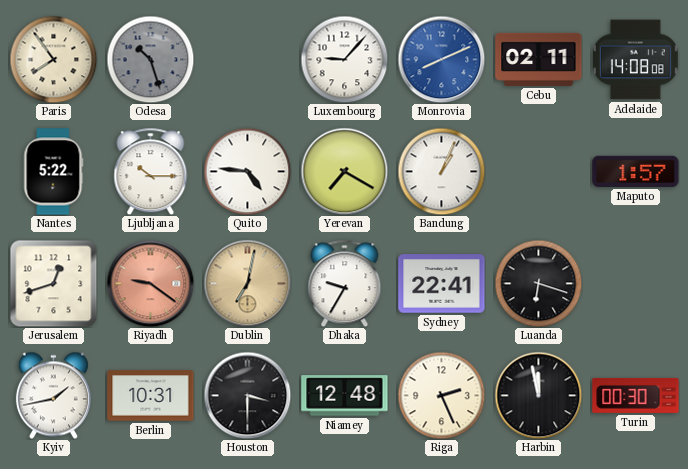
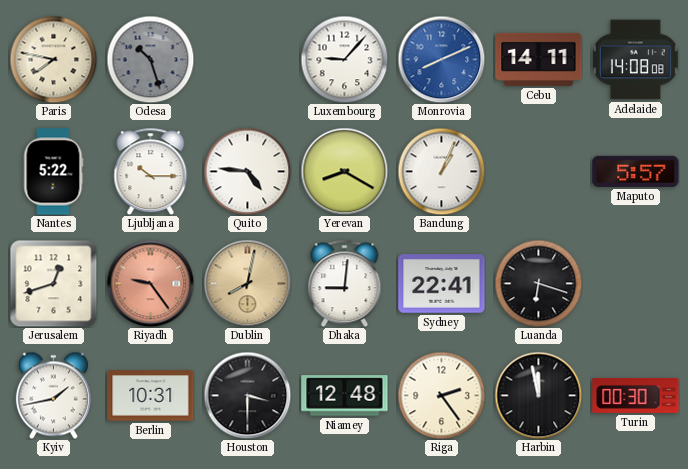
Paris: 7:54 -> 7:47 (53, 59)
Cebu: 02:11 -> 14:11 (539, 59)
Yerevan: 7:20 -> 8:20 (344, 171)
Maputo: 1:57 -> 5:57 (636, 171)
Riyadh: 9:21 -> 9:24 (150, 283)
Dublin: 7:02 -> 8:02 (247, 283)
Dhaka: 9:35 -> 9:01 (345, 283)
Riga: 2:26 -> 2:24 (441, 395)
